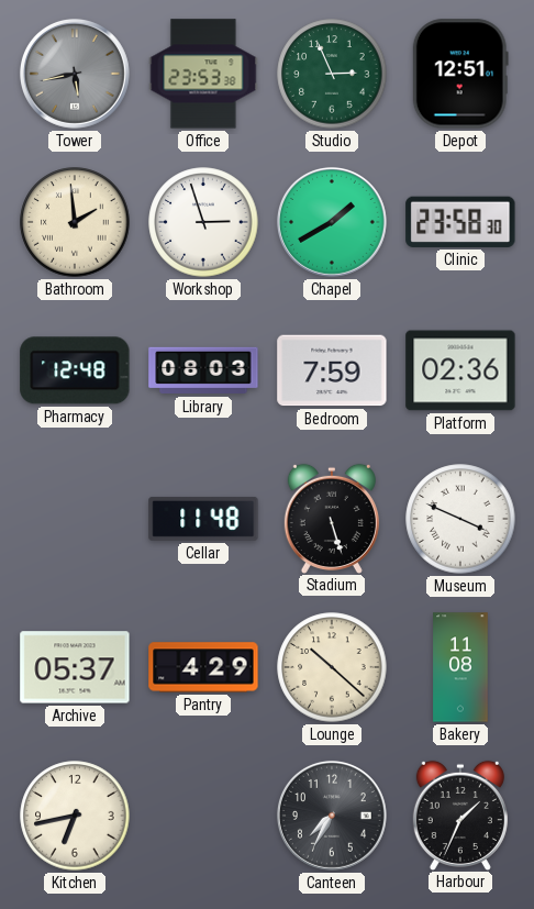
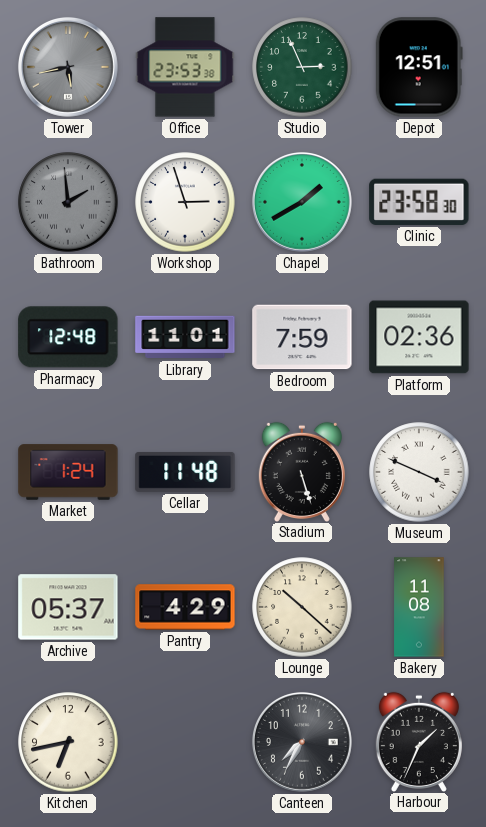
Bathroom dial: cream -> grey (68, 202)
Library: 08:03 -> 11:01 (185, 337)
Market: none -> 1:24 (68, 472)
